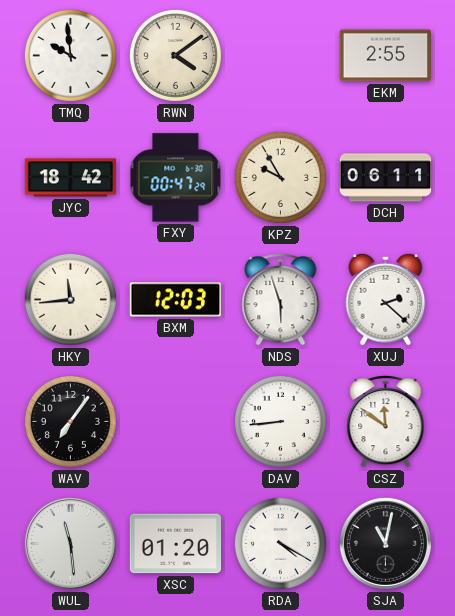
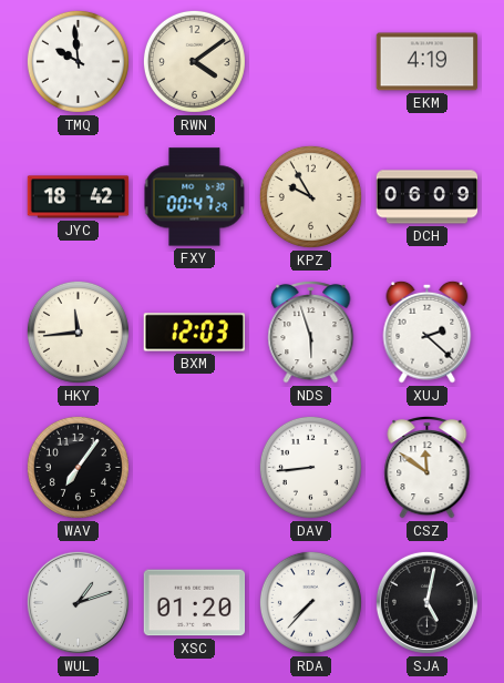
EKM: 2:55 -> 4:19 (428, 62)
DCH: 06:11 -> 06:09 (428, 197)
WUL: 11:29 -> 1:12 (78, 602)
RDA: 4:20 -> 7:37 (310, 602)
SJA: 11:02 -> 5:02 (426, 602)
